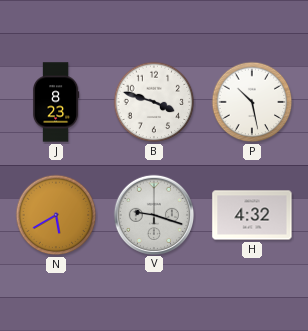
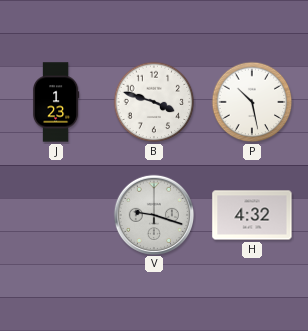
J: 8:23 -> 1:23 (56, 102)
N: 5:40 -> none (56, 215)
